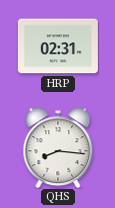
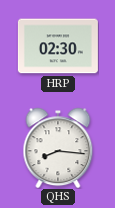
HRP: 02:31 -> 02:30 (58, 46)
